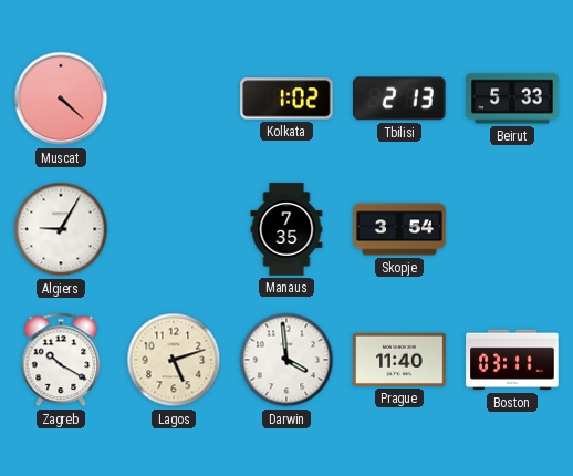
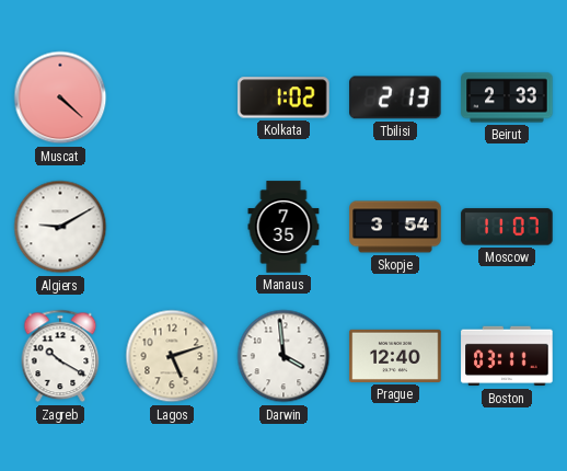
Beirut: 5:33 -> 2:33 (507, 97)
Algiers: 9:05 -> 9:10 (60, 227)
Moscow: none -> 11:07 (507, 227)
Prague: 11:40 -> 12:40 (395, 356)
